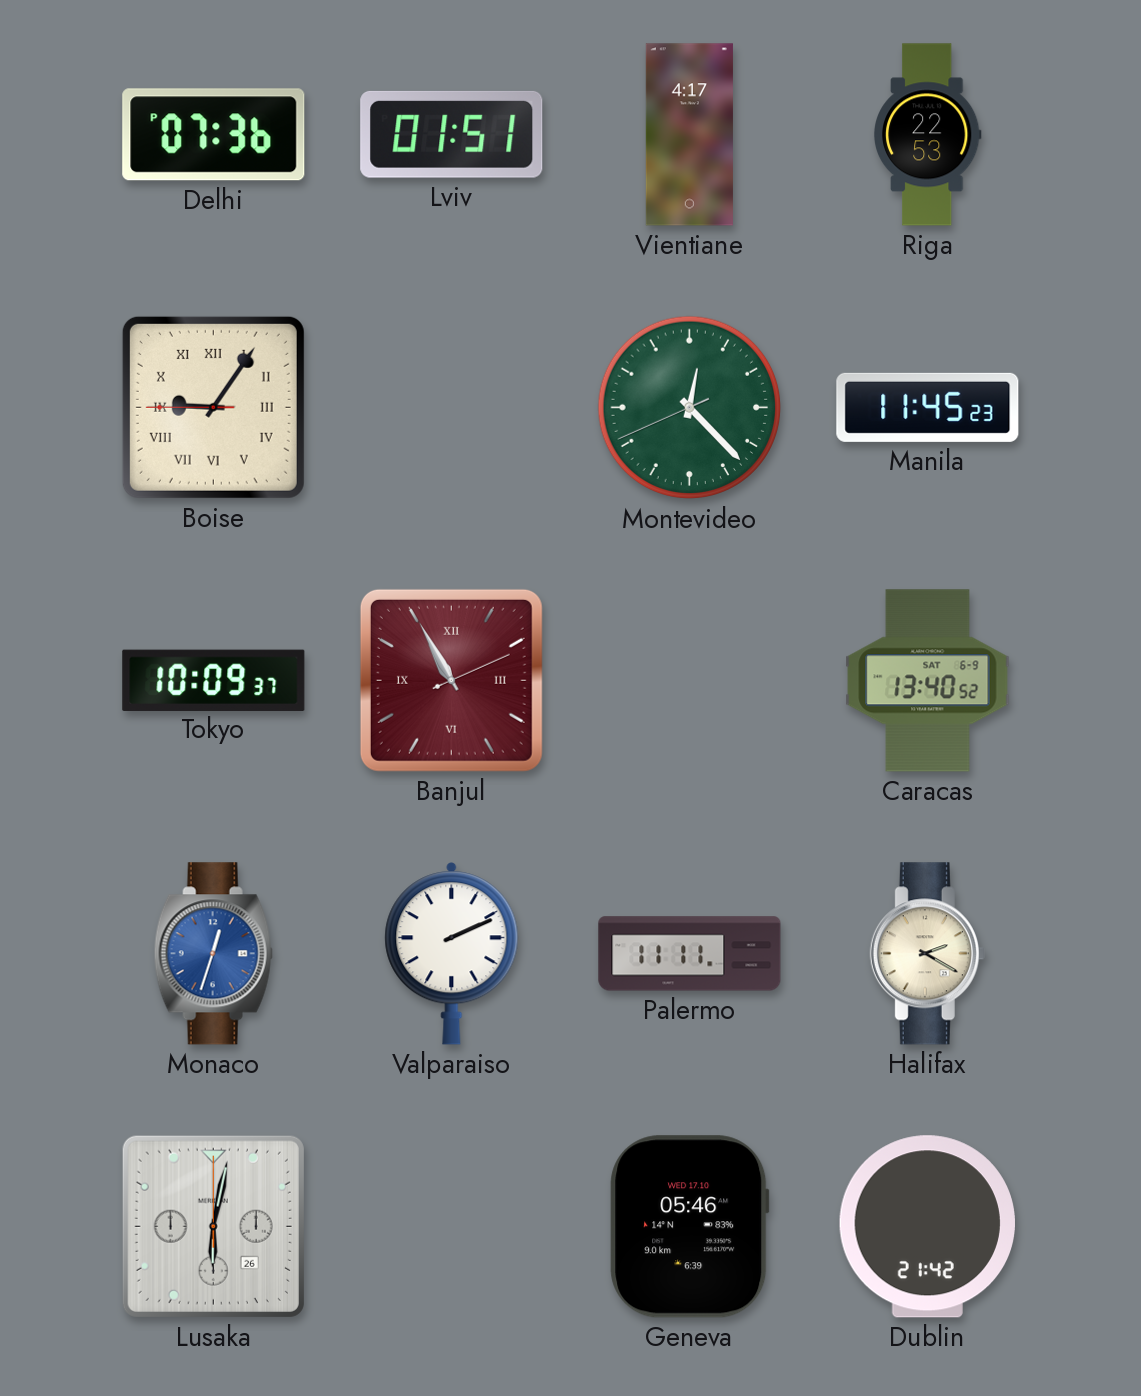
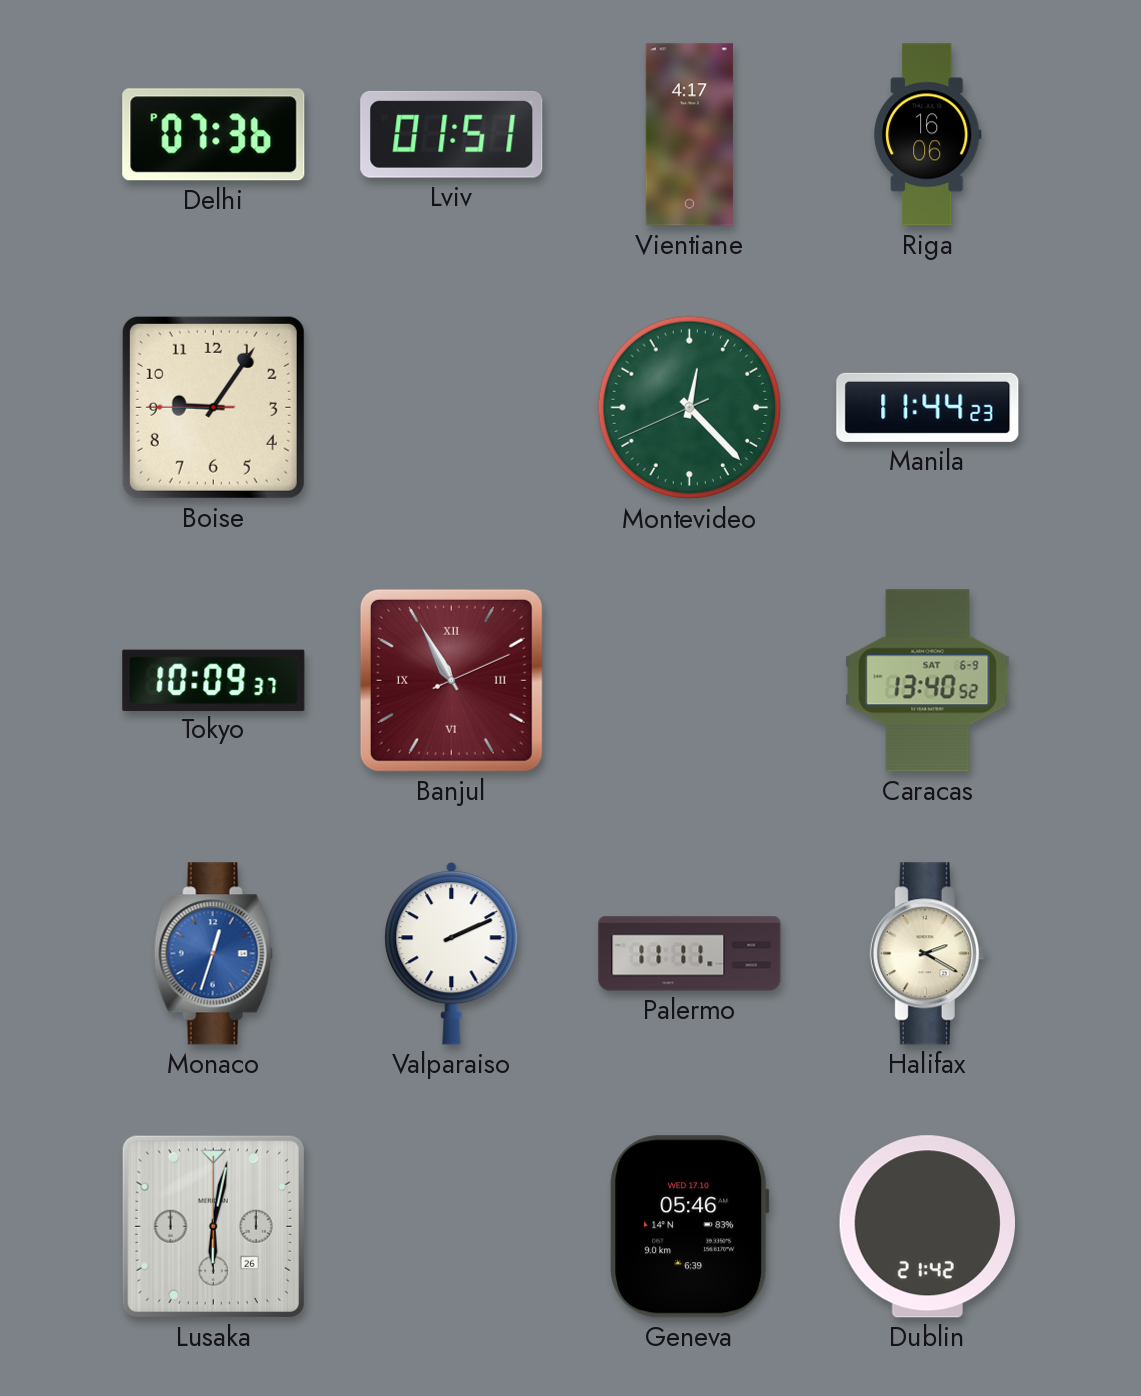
Riga: 22:53 -> 16:06 (927, 135)
Boise numerals: Roman -> Arabic (213, 407)
Manila: 11:45 -> 11:44 (928, 407)
